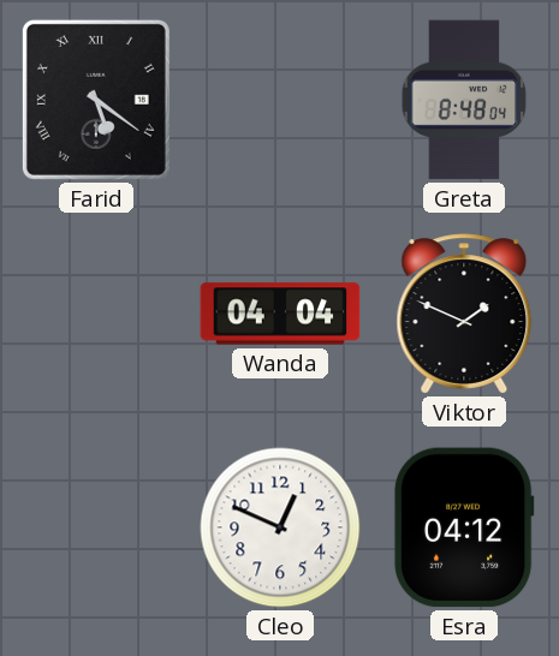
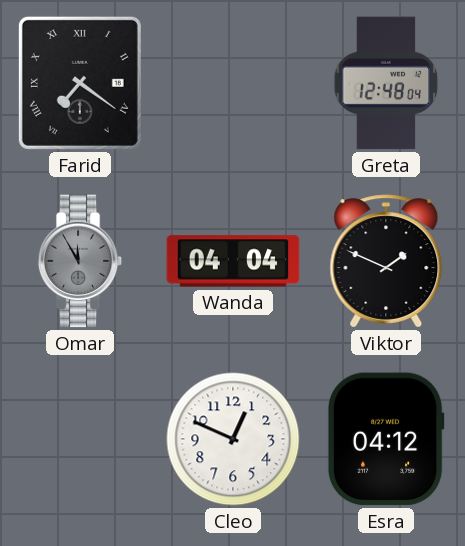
Farid: 5:21 -> 7:21 (80, 83)
Greta: 8:48 -> 12:48 (386, 83)
Omar: none -> 11:55 (80, 261)
